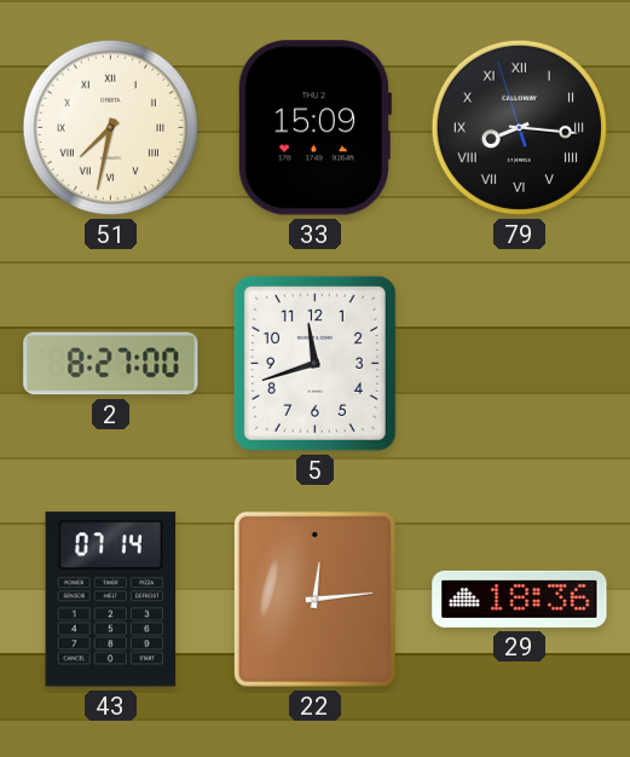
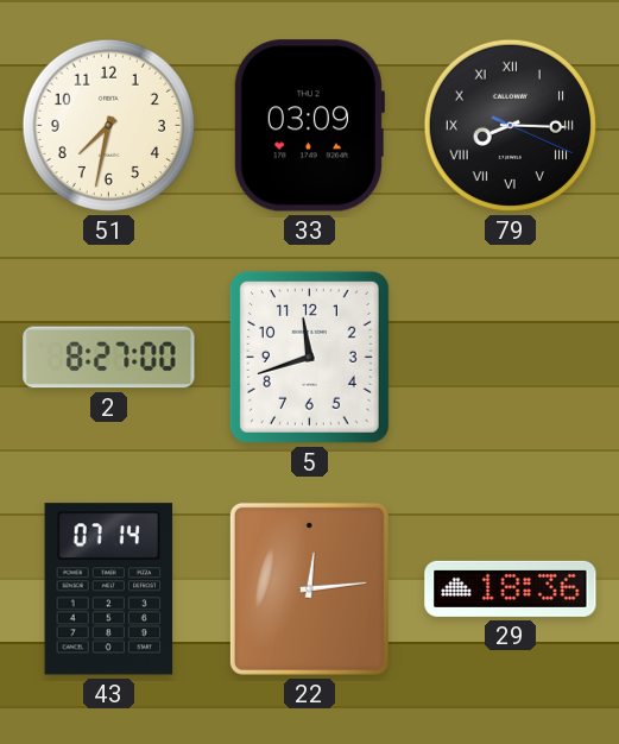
51 numerals: Roman -> Arabic (108, 125)
33: 15:09 -> 03:09 (309, 126)
79: 8:15:57 -> 8:15:19 (510, 125)
